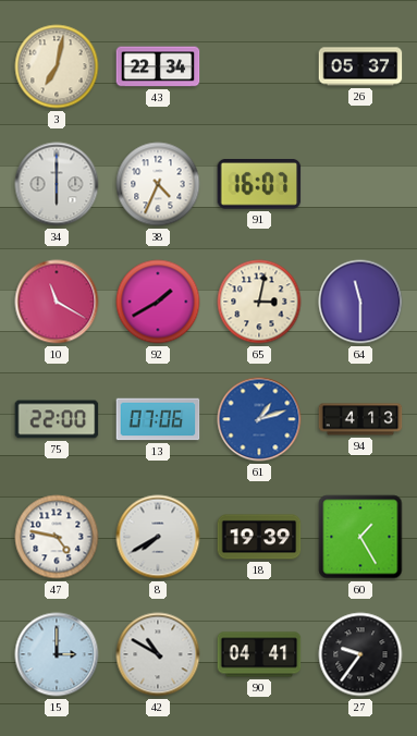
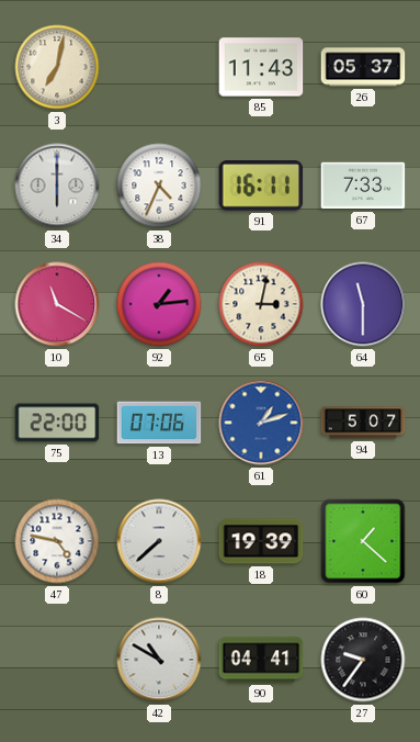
43: 22:34 -> none (158, 66)
85: none -> 11:43 (261, 67)
91: 16:07 -> 16:11 (261, 187)
67: none -> 7:33 (363, 185)
92: 1:40 -> 1:14 (159, 304)
94: 4:13 -> 5:07 (363, 423)
8: 7:40 -> 7:38 (159, 541)
60: 1:25 -> 1:22 (363, 541)
15: 3:00 -> none (57, 654)
